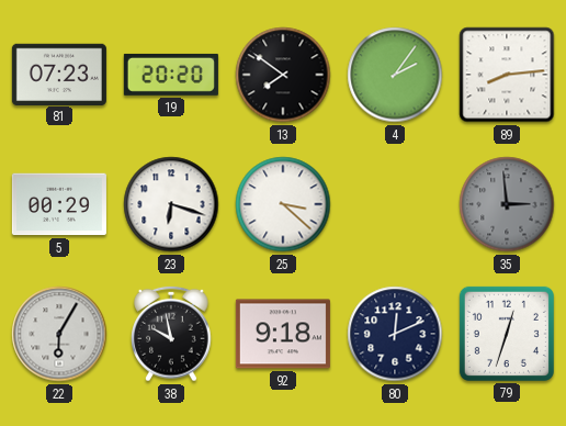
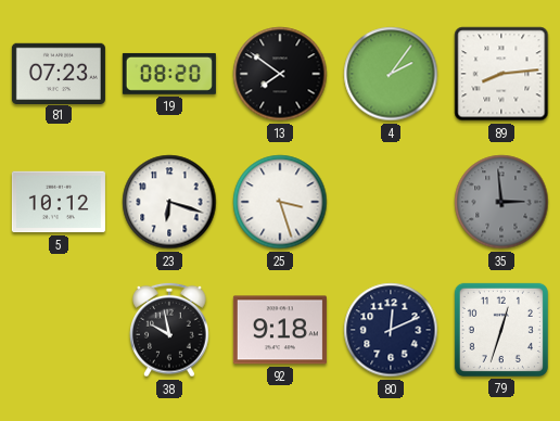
19: 20:20 -> 08:20 (169, 74)
5: 00:29 -> 10:12 (59, 202)
25: 3:22 -> 3:27 (280, 202)
22: 6:05 -> none (59, 334)
